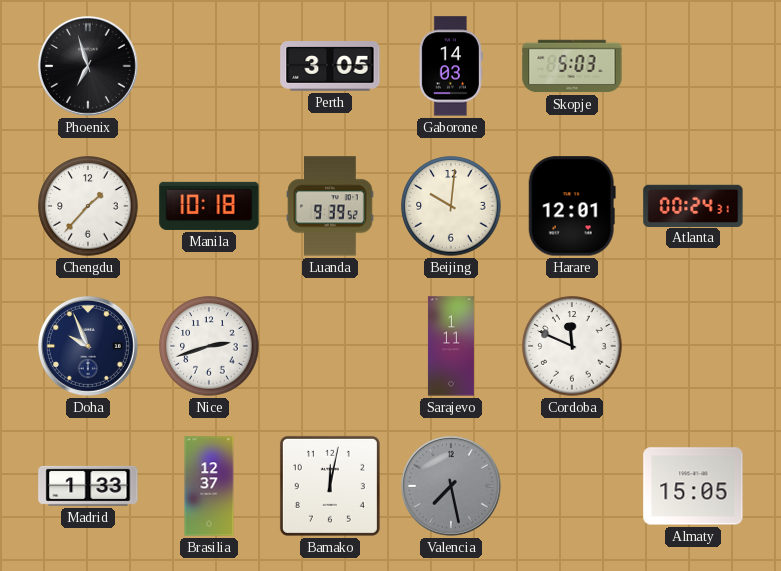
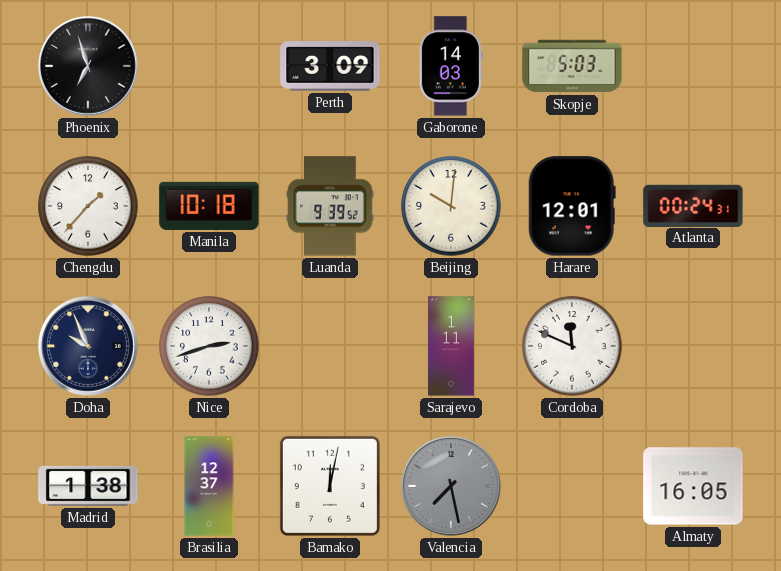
Perth: 3:05 -> 3:09 (330, 66)
Madrid: 1:33 -> 1:38 (88, 486)
Almaty: 15:05 -> 16:05 (693, 486)
